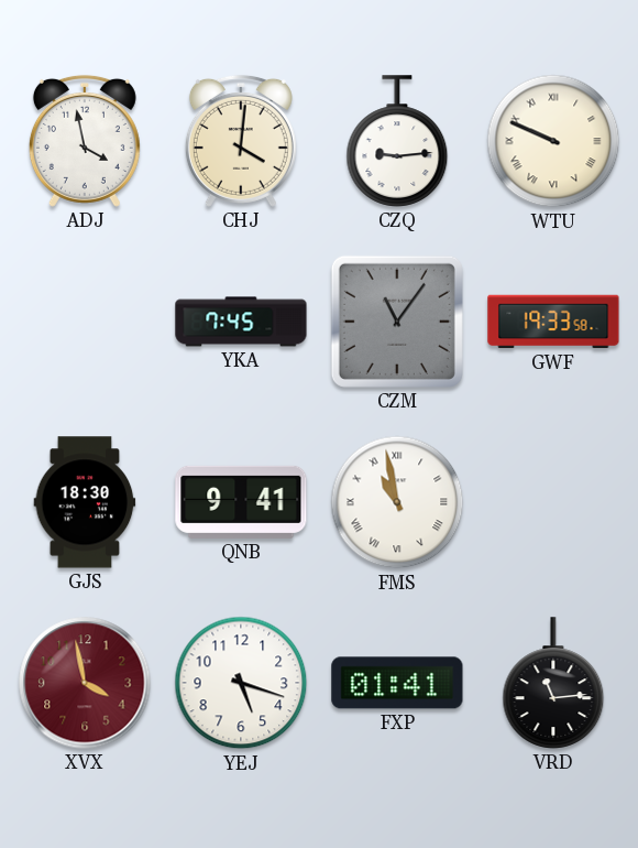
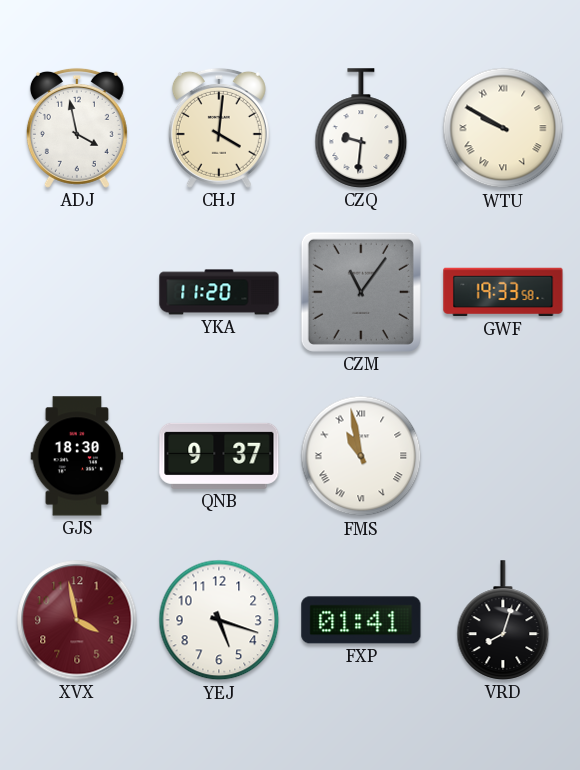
CZQ: 9:14 -> 9:31 (361, 128)
WTU: 9:49 -> 9:50 (503, 128)
YKA: 7:45 -> 11:20 (219, 292)
QNB: 9:41 -> 9:37 (219, 456)
VRD: 11:14 -> 8:03 (503, 620)
